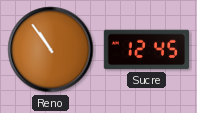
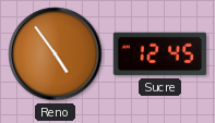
Reno: 10:54 -> 4:54 (56, 54)
